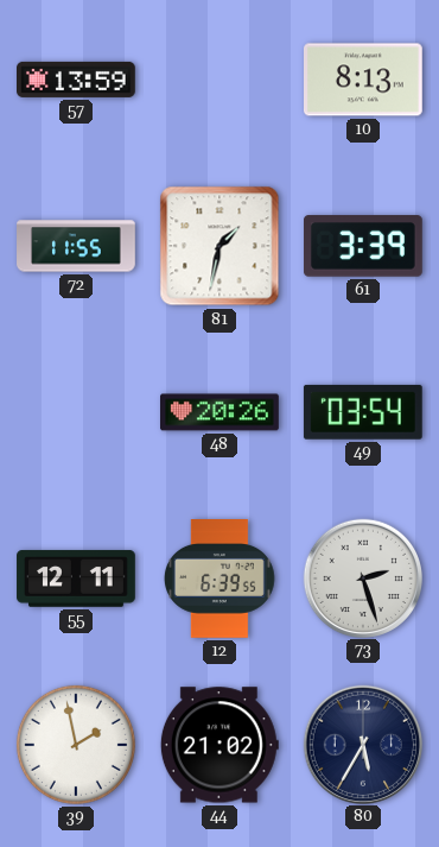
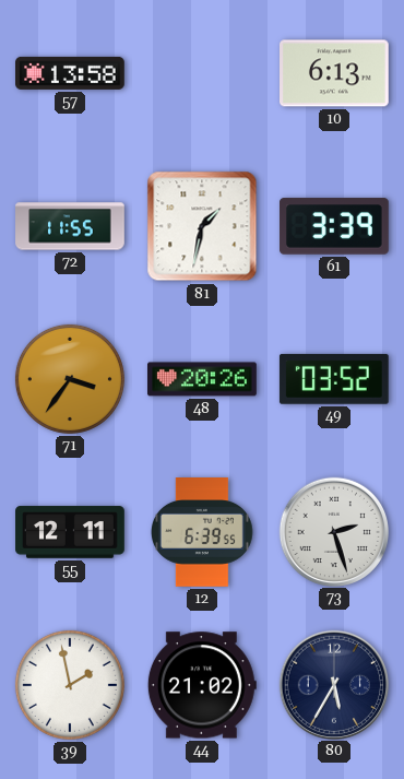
57: 13:59 -> 13:58 (71, 73)
10: 8:13 -> 6:13 (335, 73)
71: none -> 3:36 (70, 379)
49: 03:54 -> 03:52 (334, 379)
